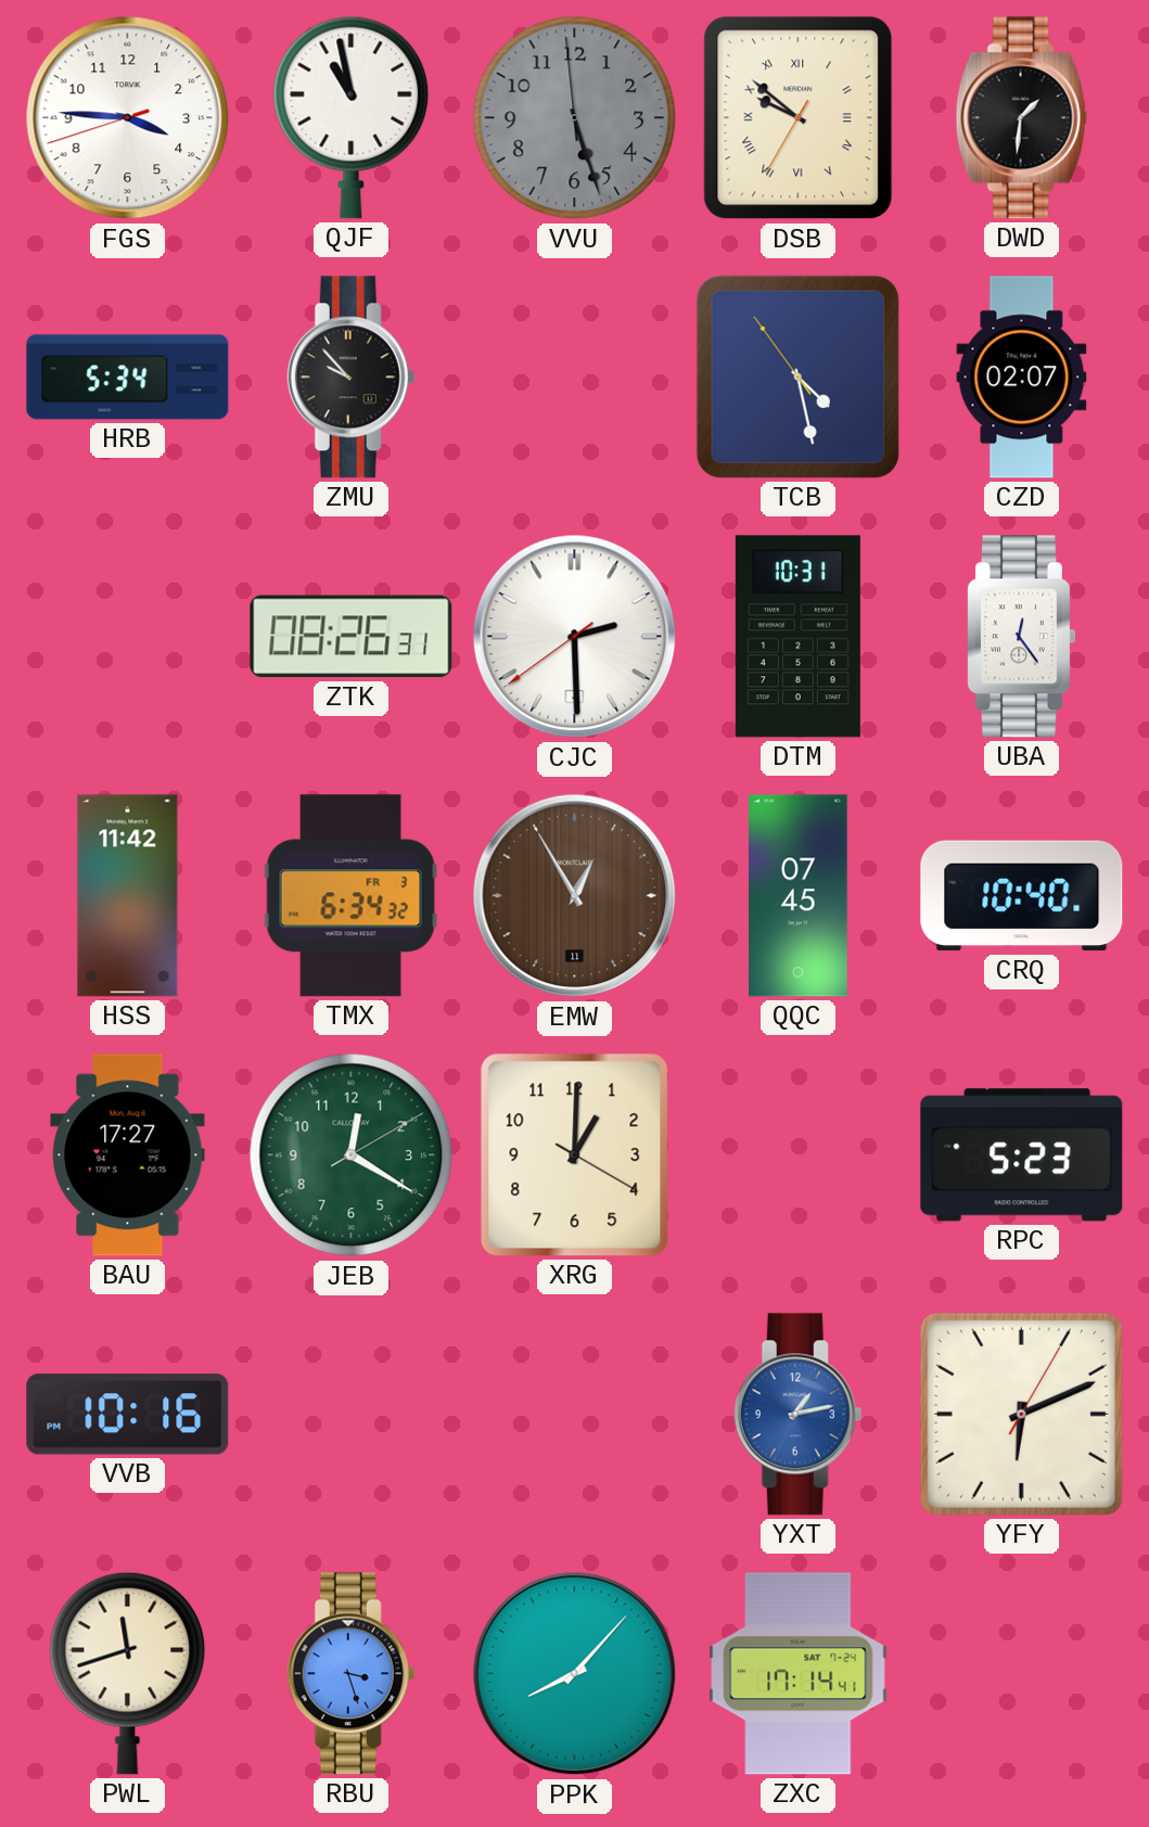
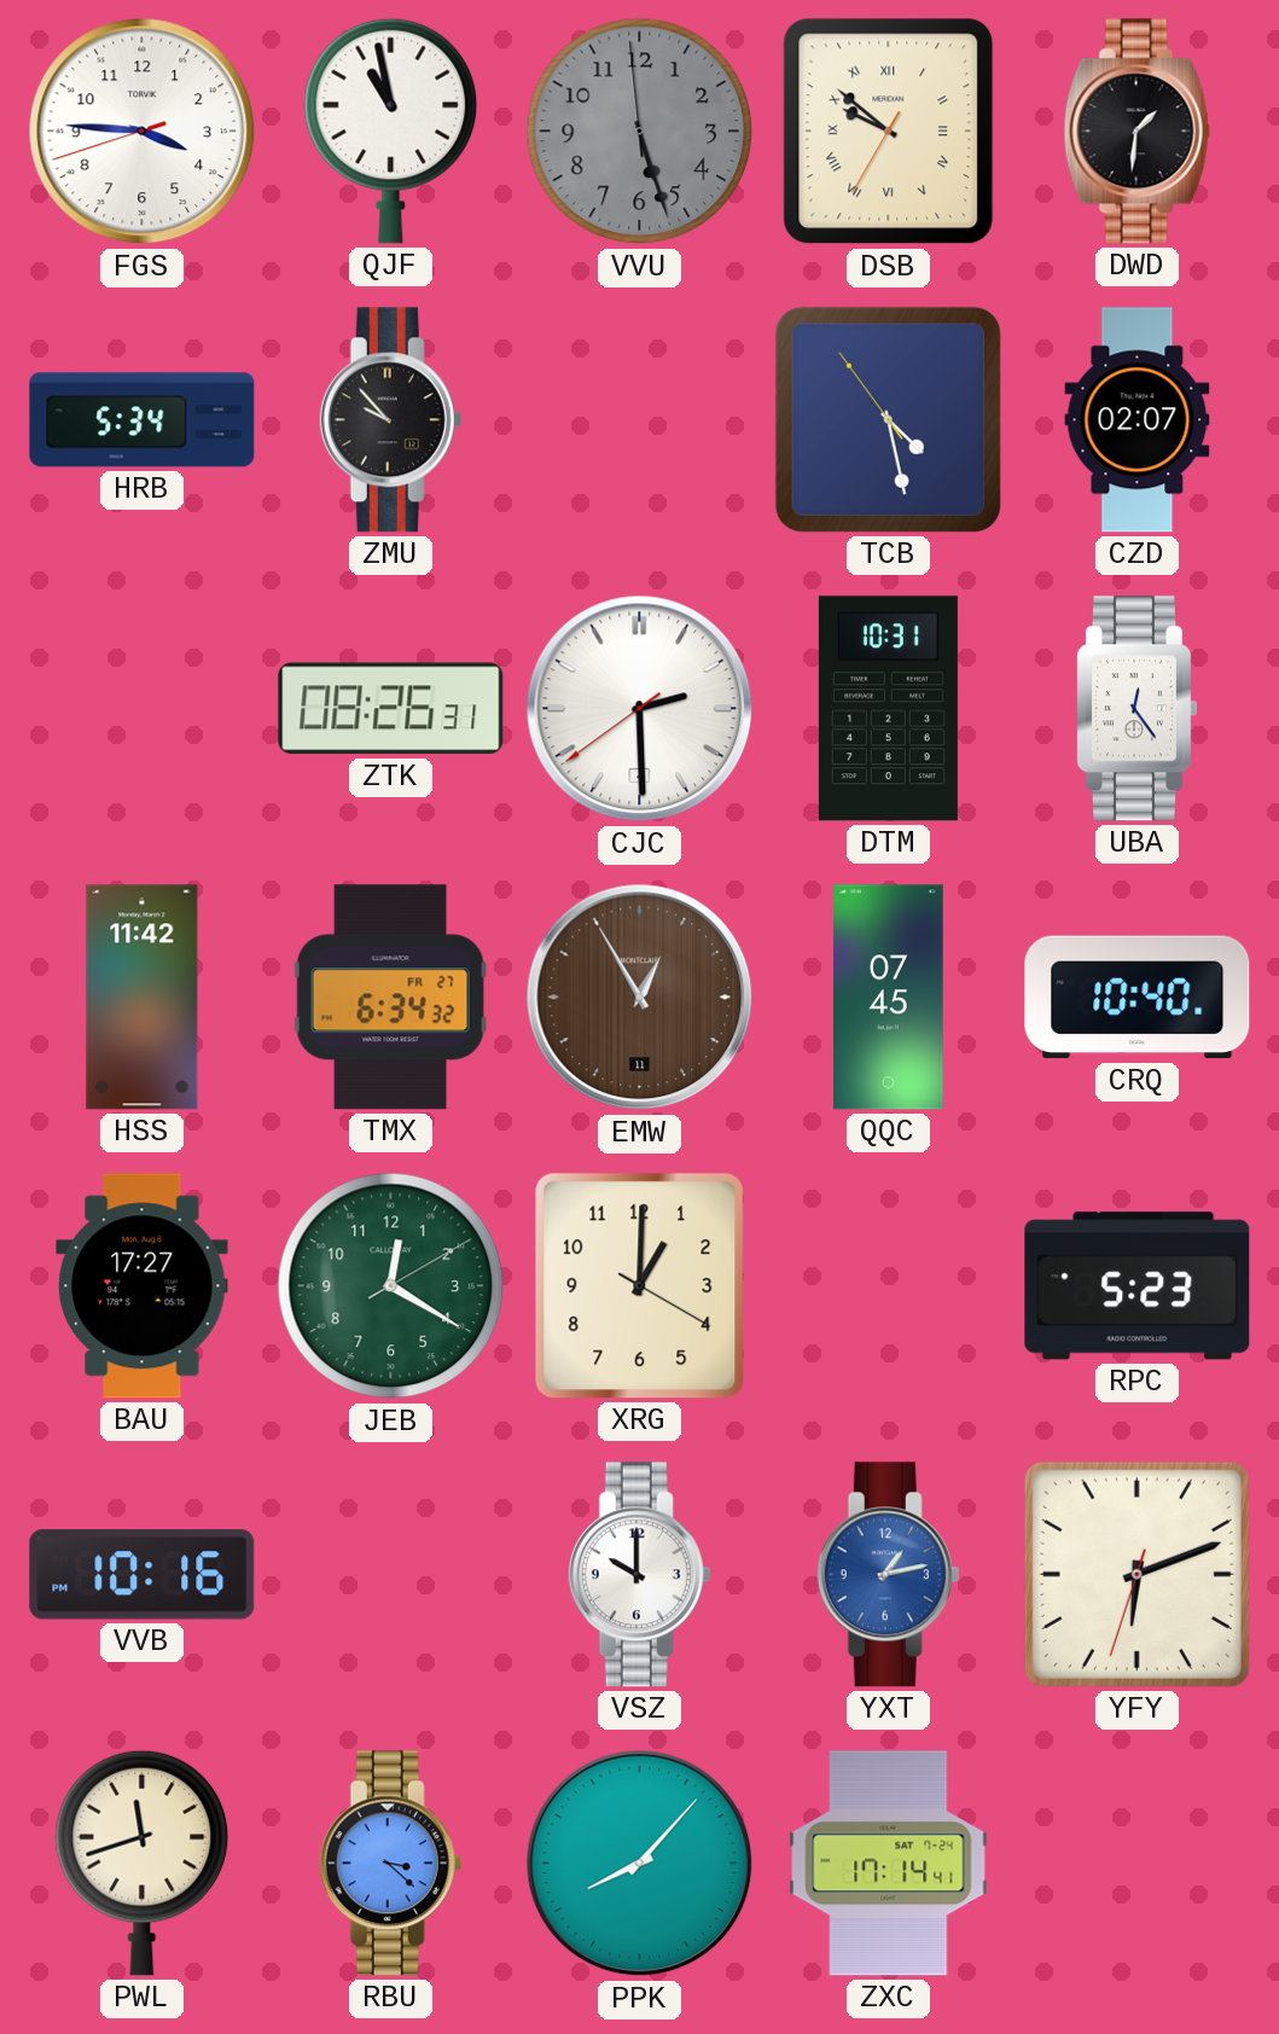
TMX date: FR 3 -> FR 27 (390, 998)
VSZ: none -> 10:00 (640, 1575)
YFY: 6:11:05 -> 6:11:33 (1136, 1574)
RBU: 3:27 -> 3:22 (391, 1864)
